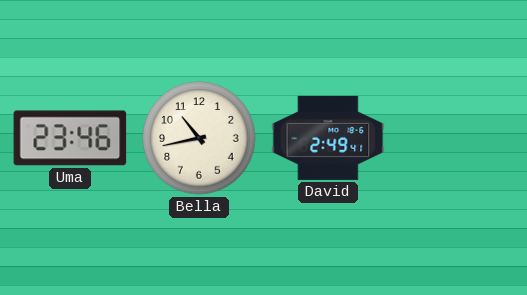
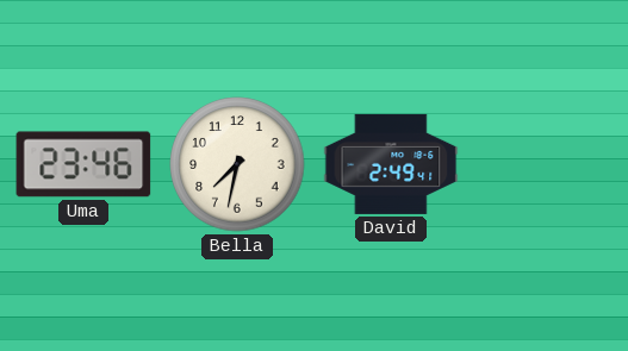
Bella: 10:43 -> 7:32 (237, 164)
